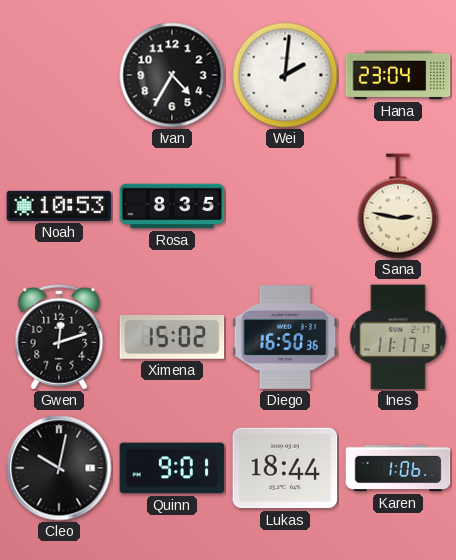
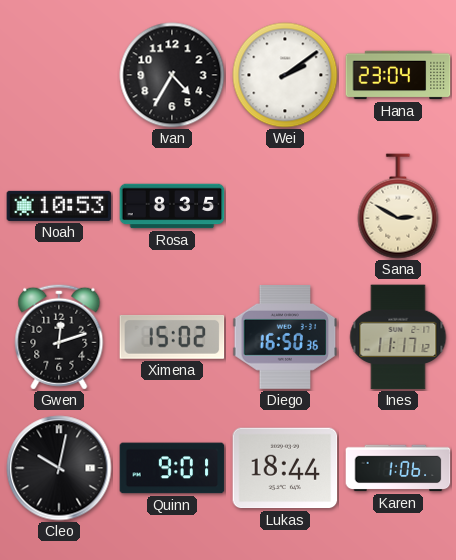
Wei: 2:01 -> 2:09 (285, 75)
Sana: 2:47 -> 2:50 (398, 206)
